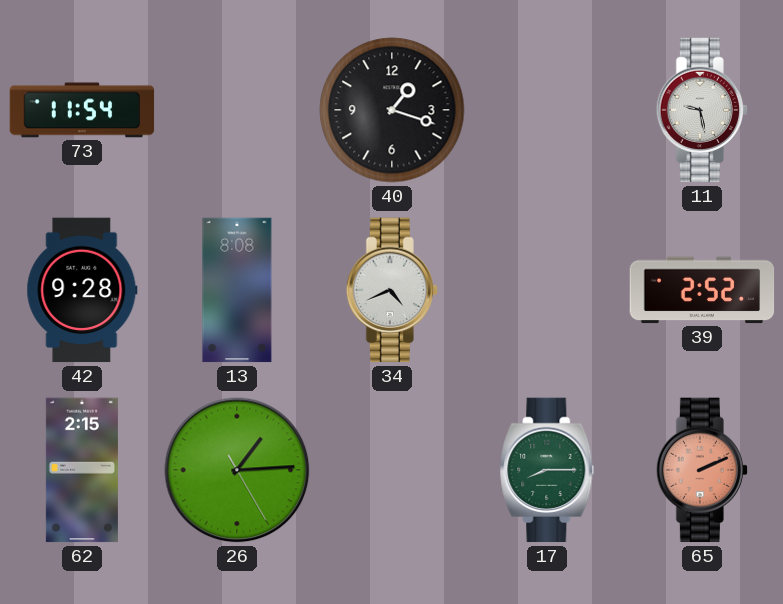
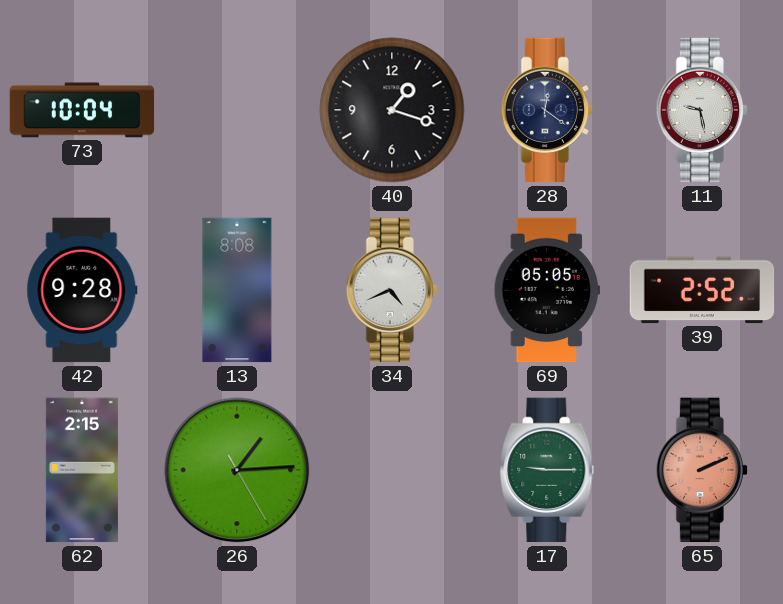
73: 11:54 -> 10:04 (82, 110)
28: none -> 12:21 (546, 110)
69: none -> 05:05 (547, 290)
17: 8:15 -> 9:15 (547, 470)
